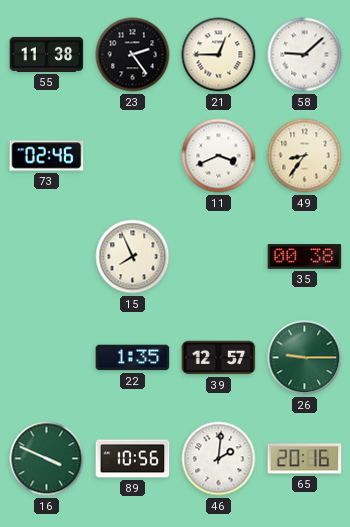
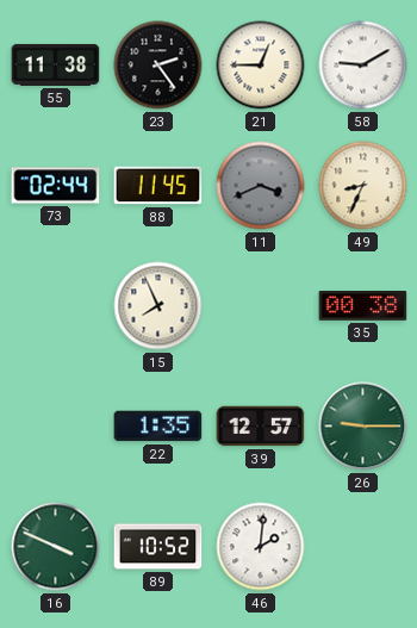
58: 9:08 -> 9:10 (363, 66)
73: 02:46 -> 02:44 (56, 186)
88: none -> 11:45 (158, 186)
11 dial: white -> grey (261, 186)
49: 8:36 -> 8:34 (363, 186)
89: 10:56 -> 10:52 (158, 547)
65: 20:16 -> none (305, 459)
